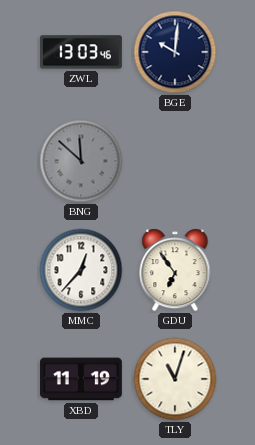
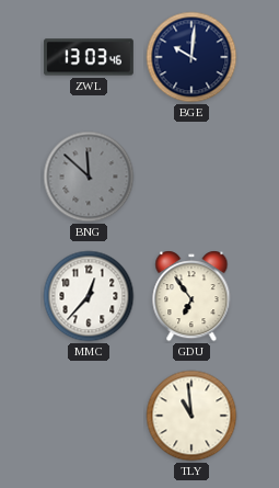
XBD: 11:19 -> none (81, 379)
TLY: 11:03 -> 10:59 (191, 416)
